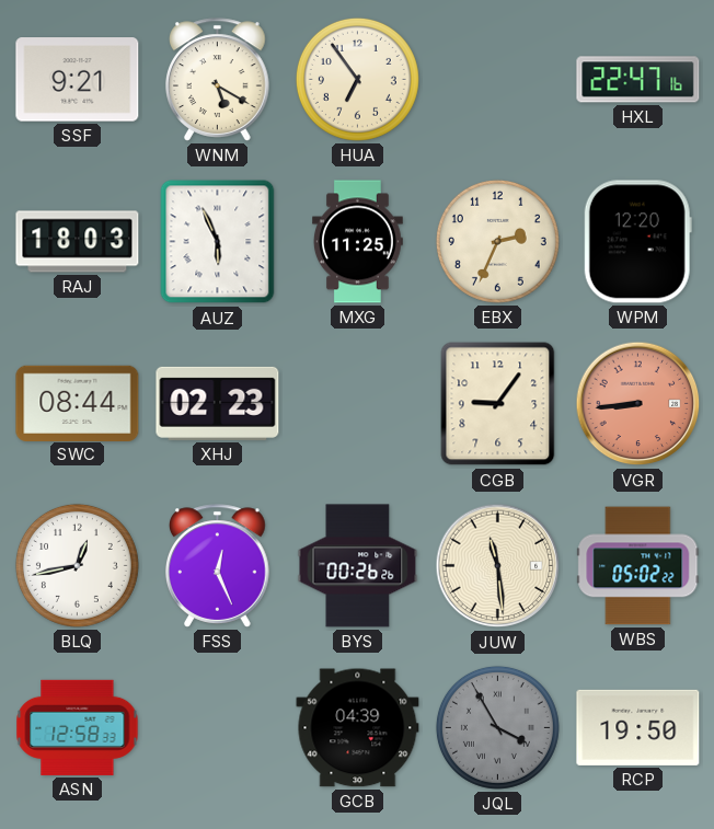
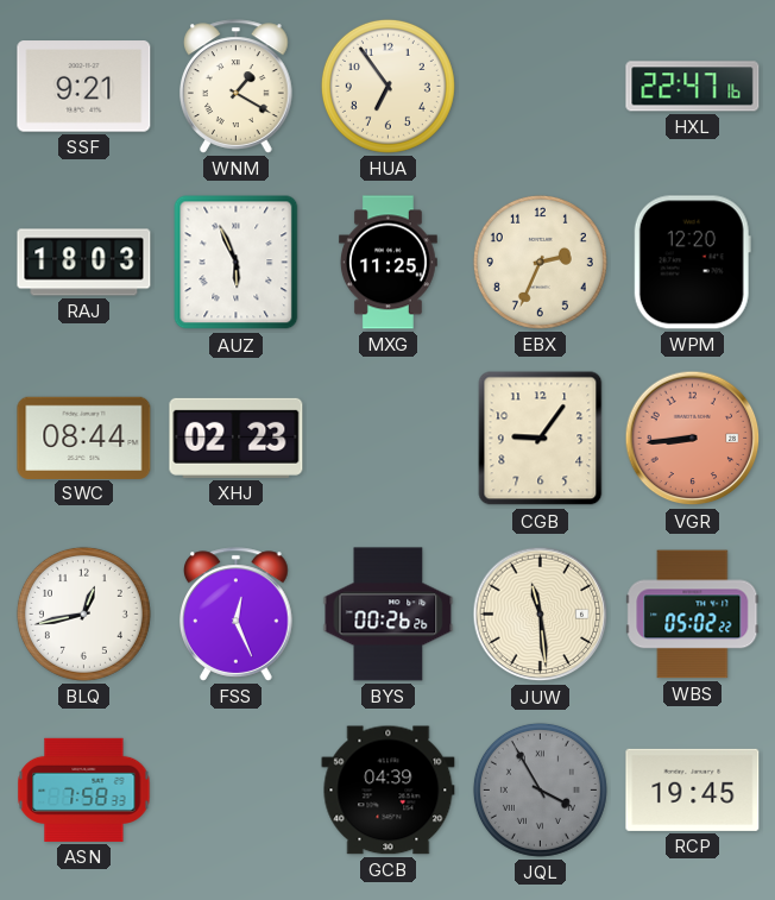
WNM: 5:20 -> 1:20 (237, 87)
ASN: 12:58 -> 7:58 (84, 789)
RCP: 19:50 -> 19:45 (693, 789)
